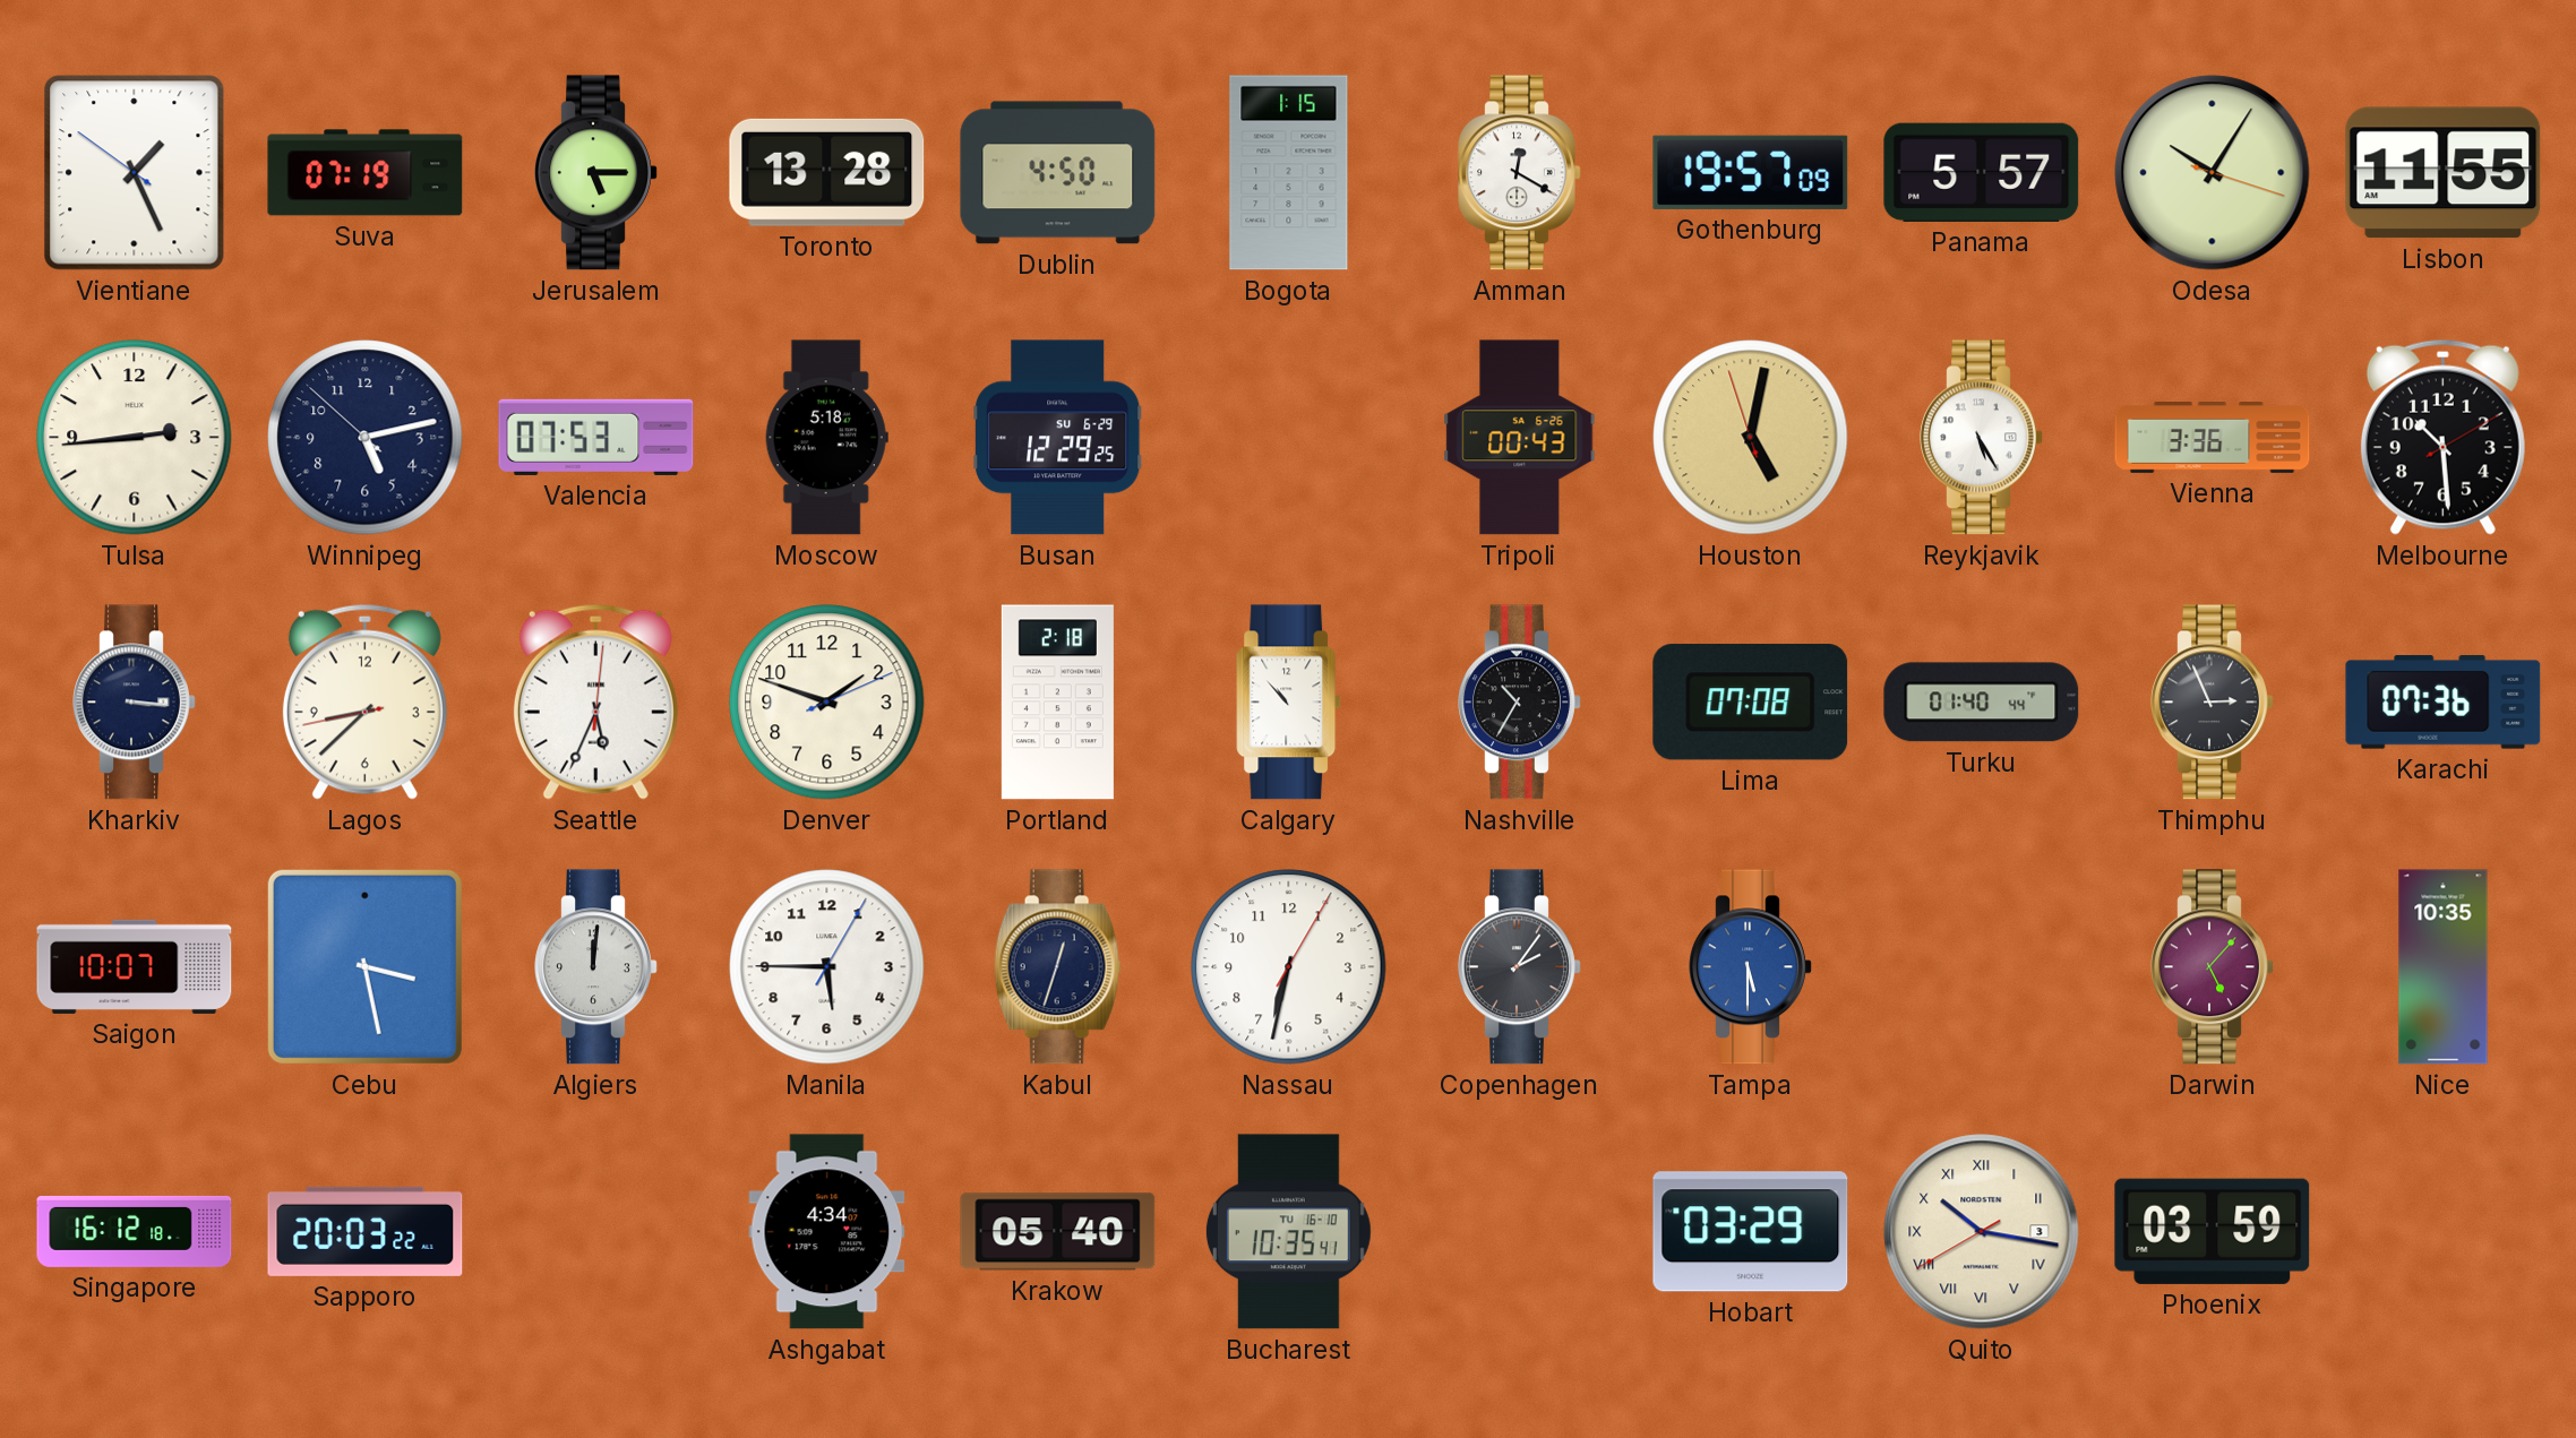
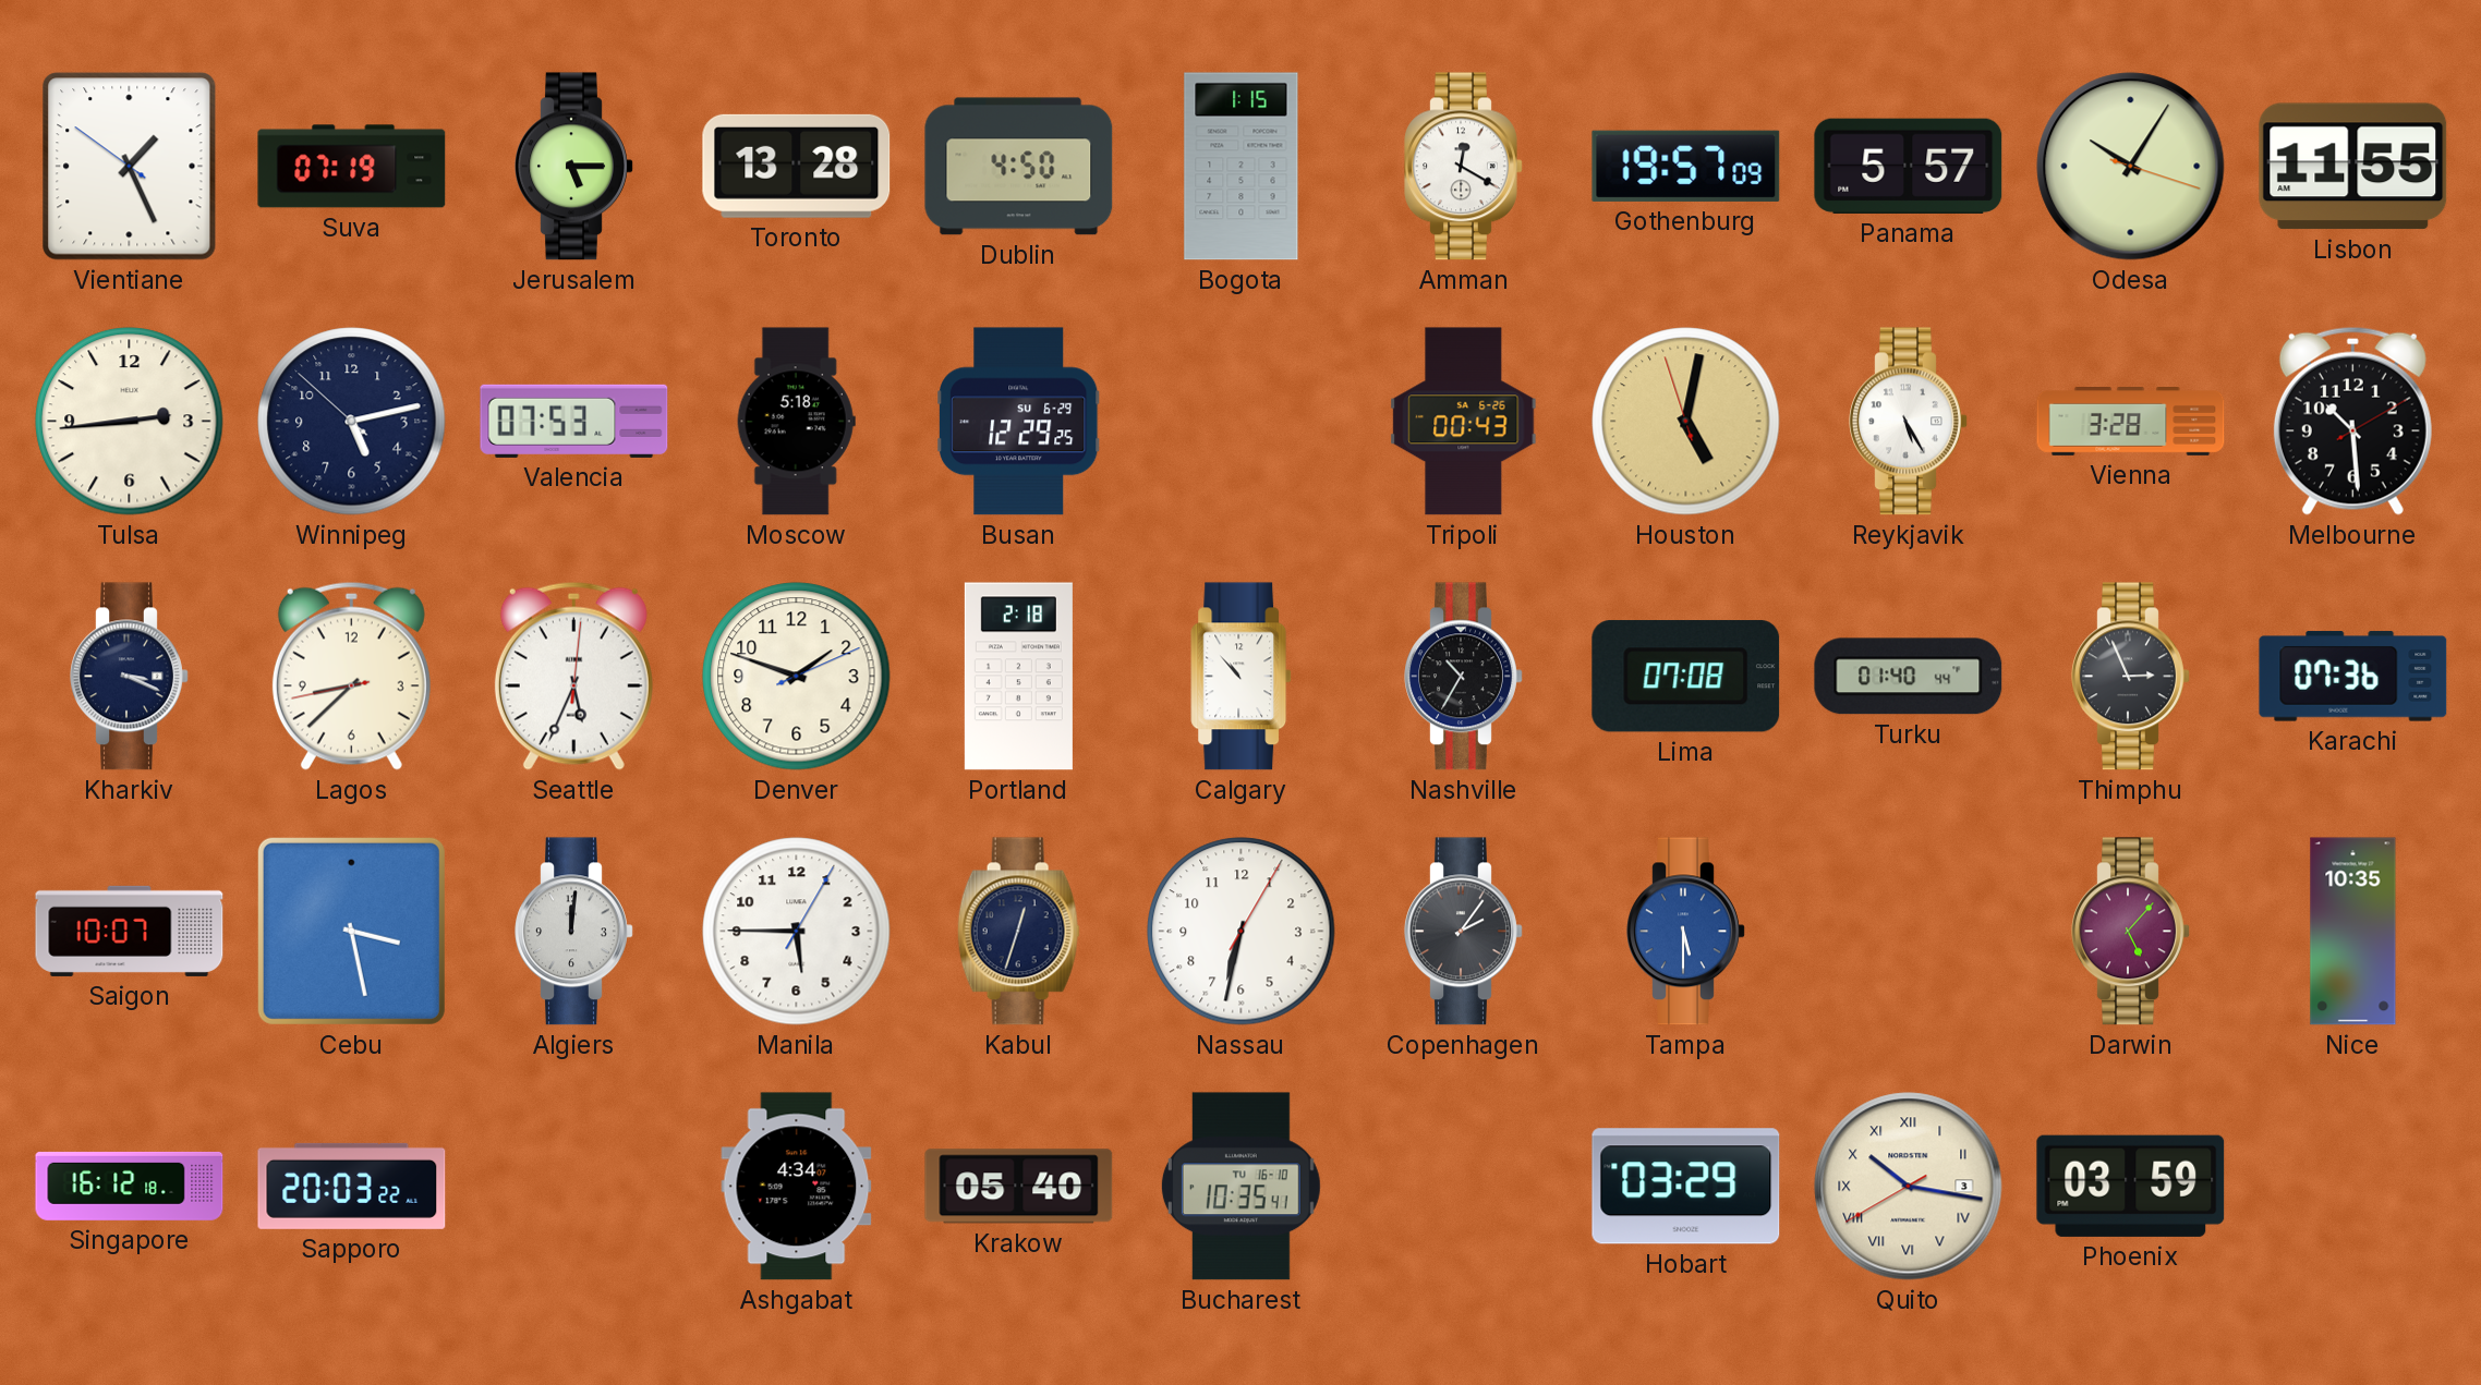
Vienna: 3:36 -> 3:28 (2131, 422)
Kharkiv: 3:16 -> 3:19 (130, 677)
